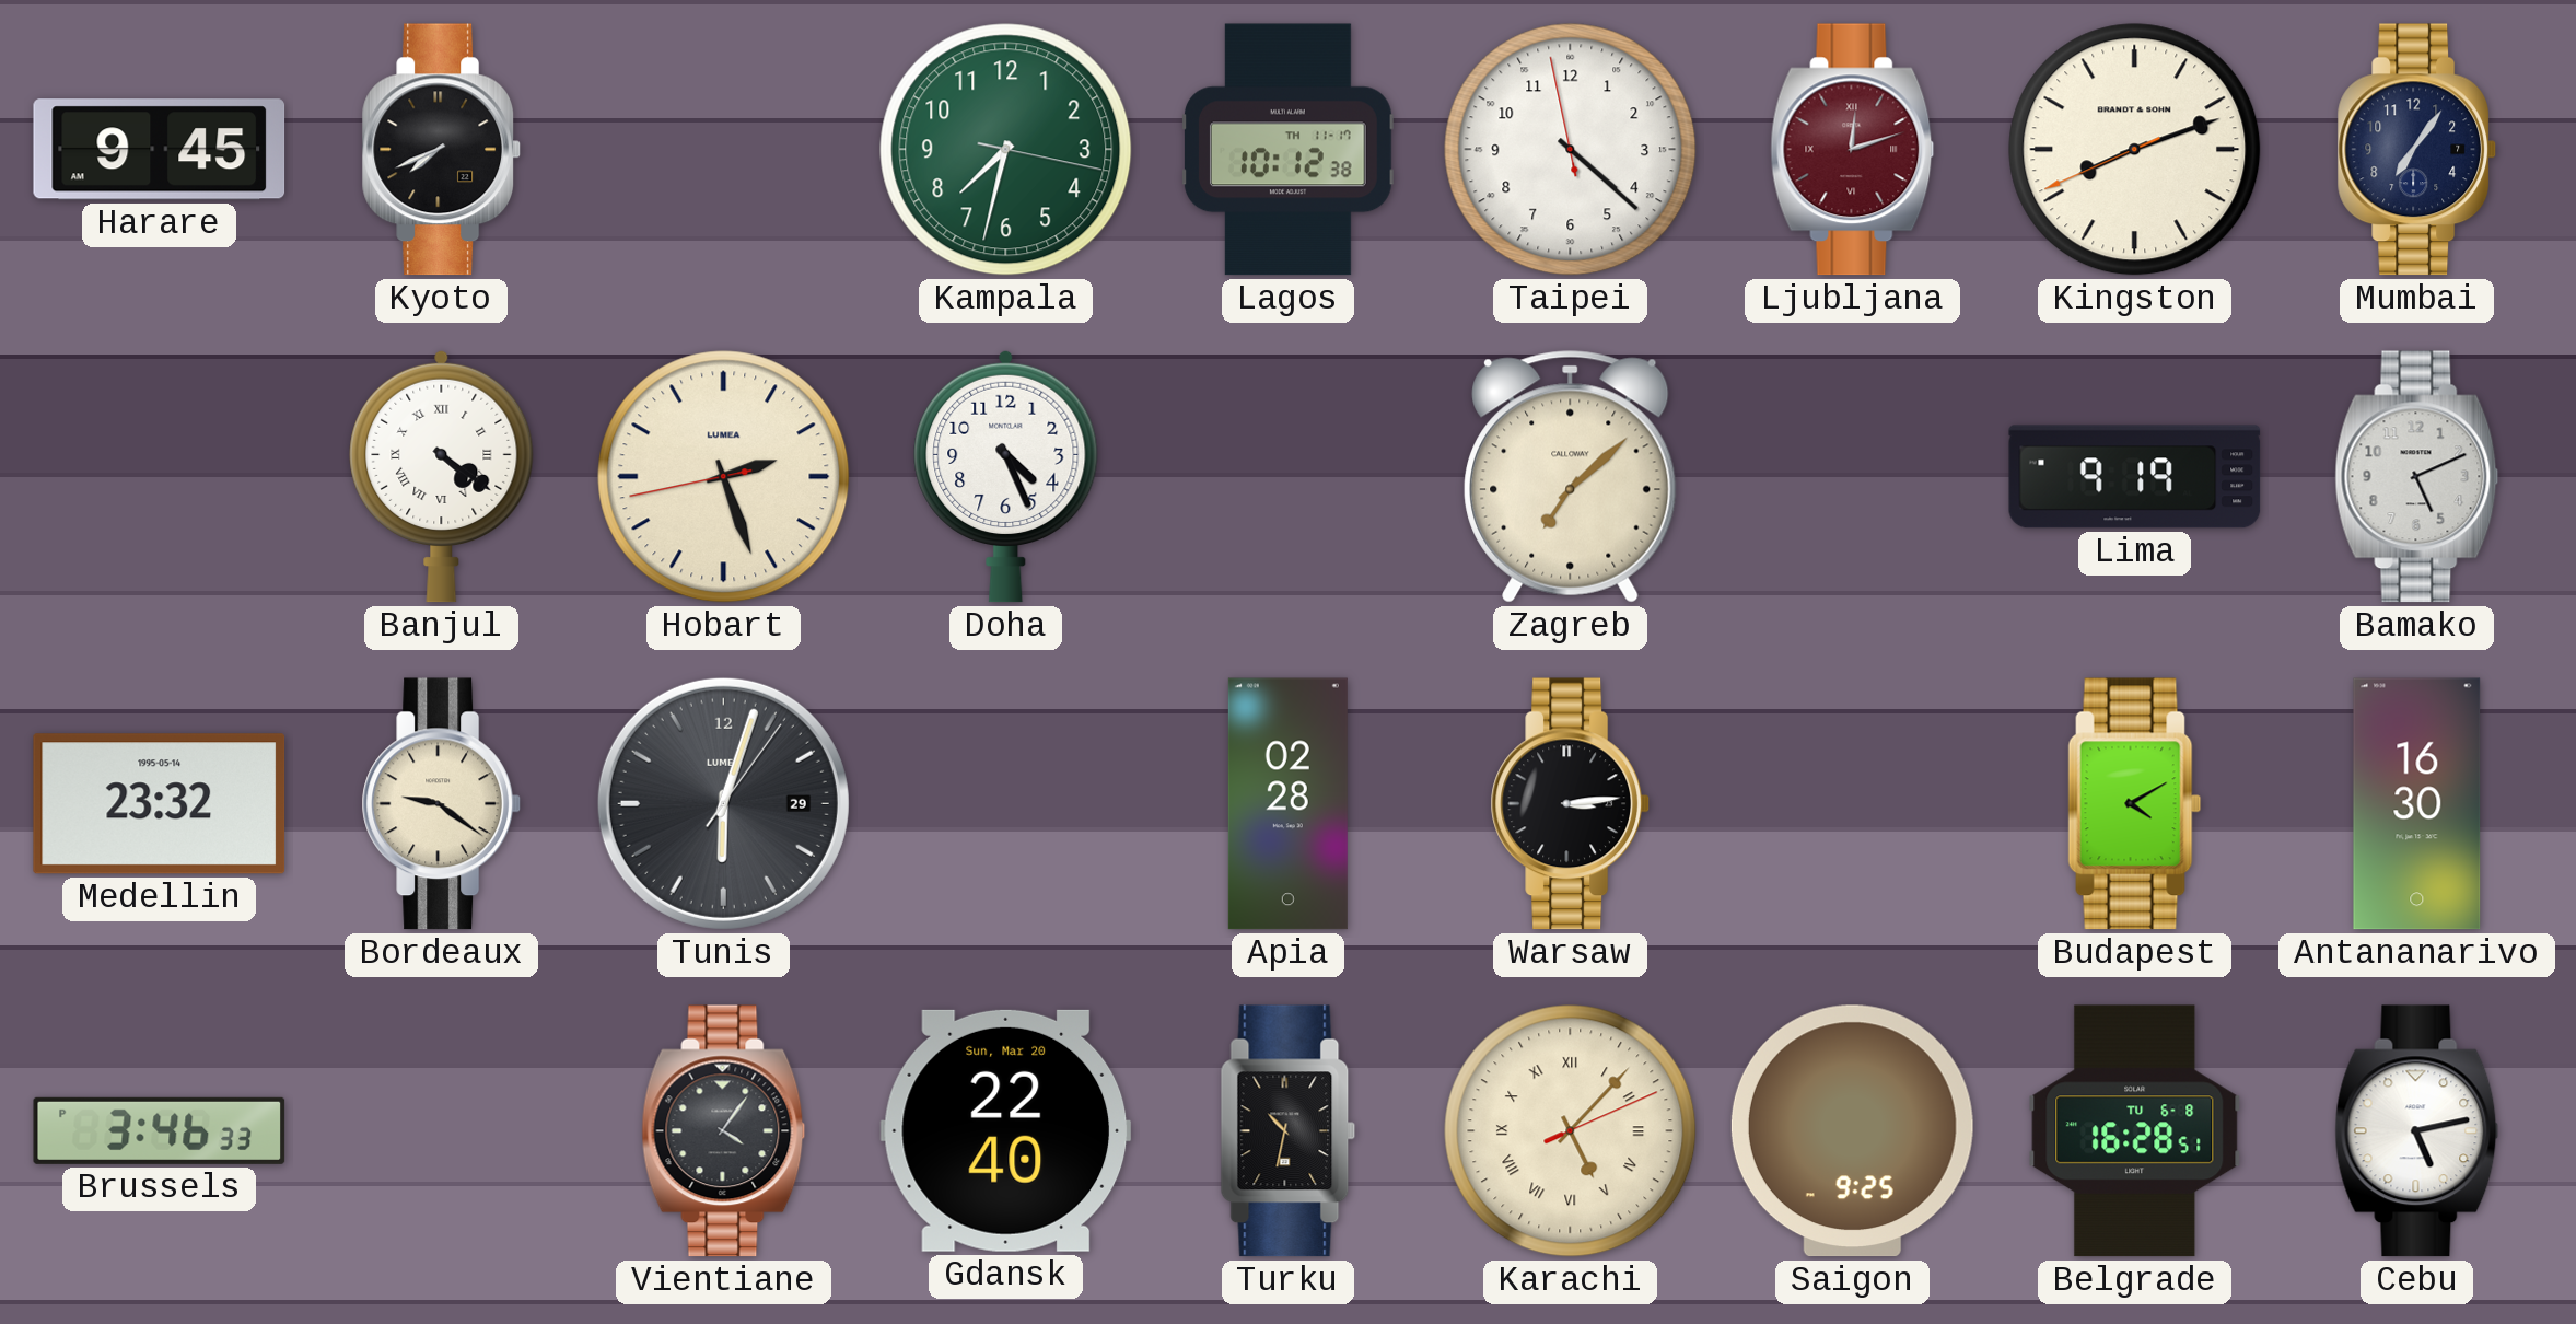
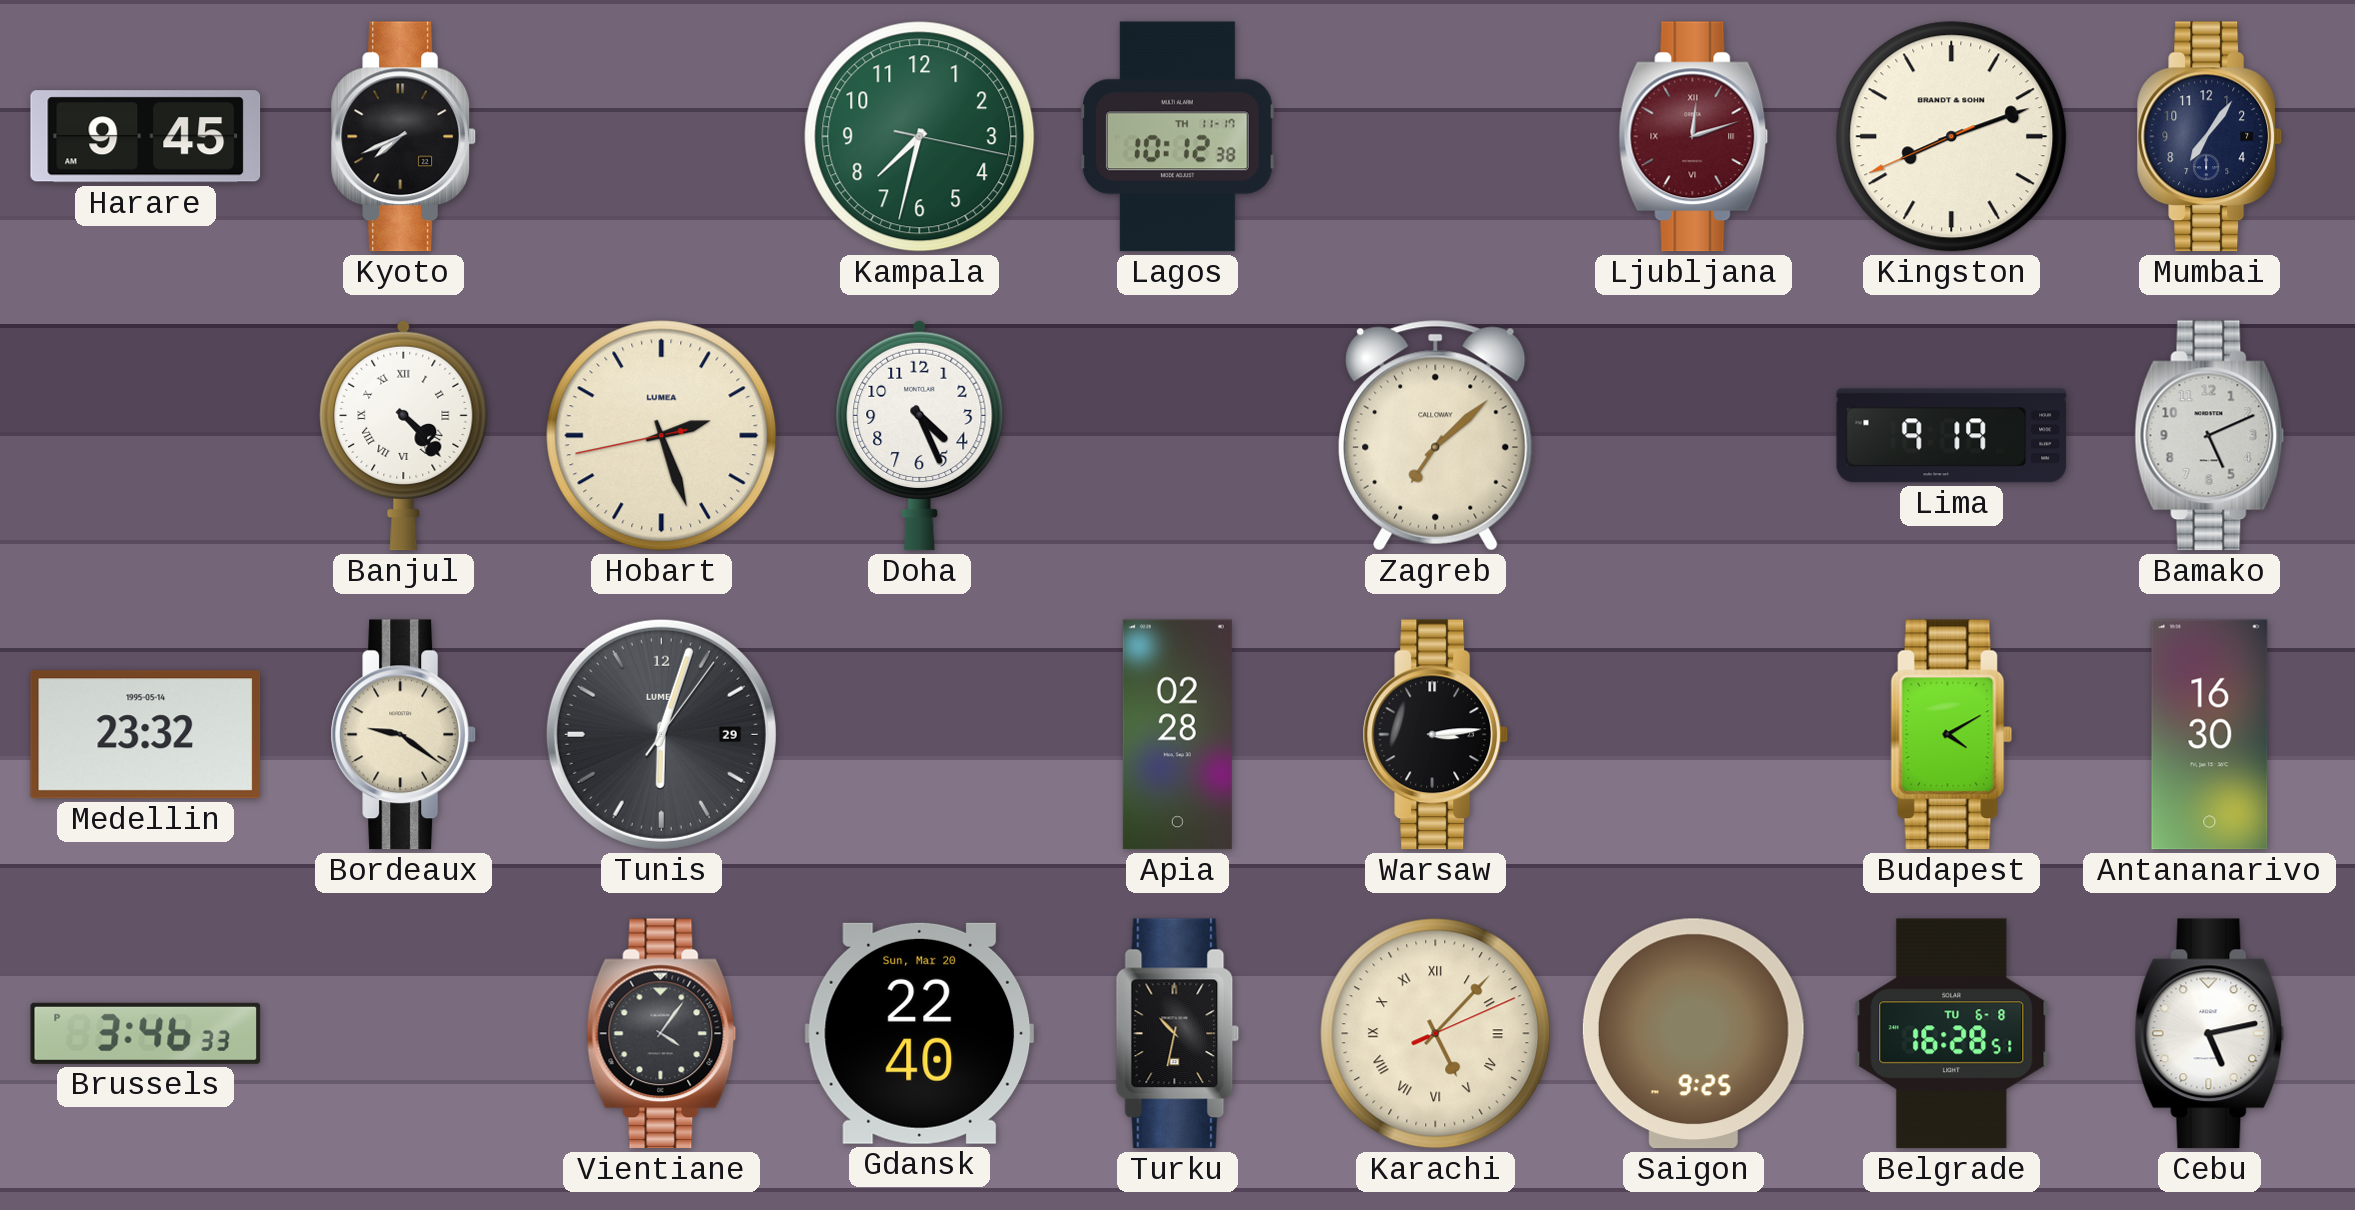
Taipei: 4:21 -> none (1571, 150)
Banjul: 4:21 -> 4:23 (404, 435)
